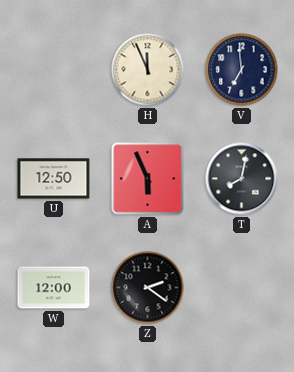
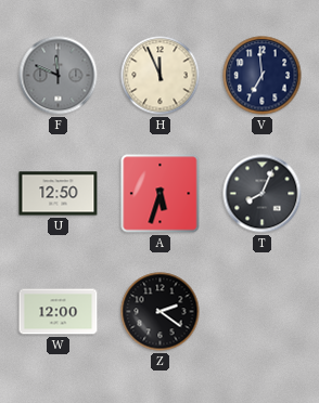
F: none -> 11:49 (59, 76)
A: 5:56 -> 5:33 (161, 194)
T: 8:02 -> 8:04 (263, 194)
